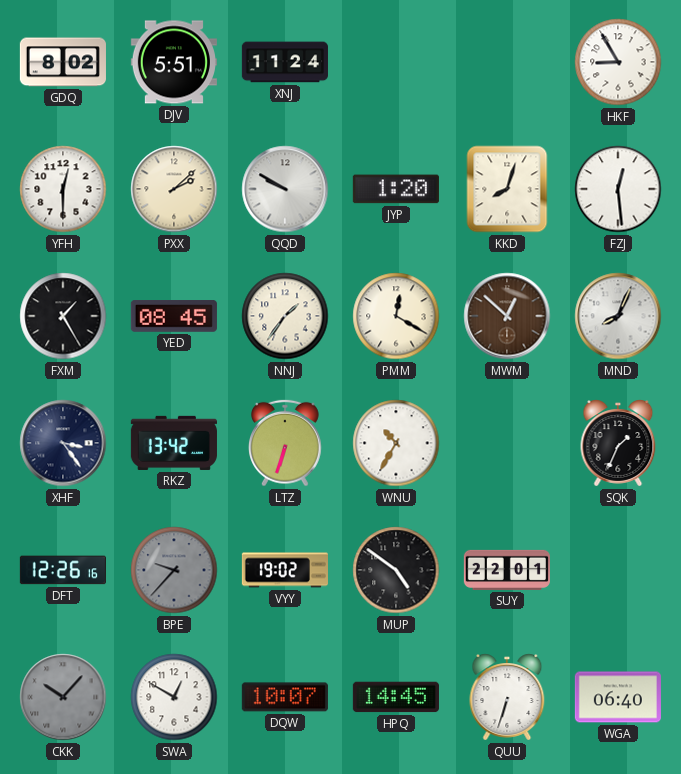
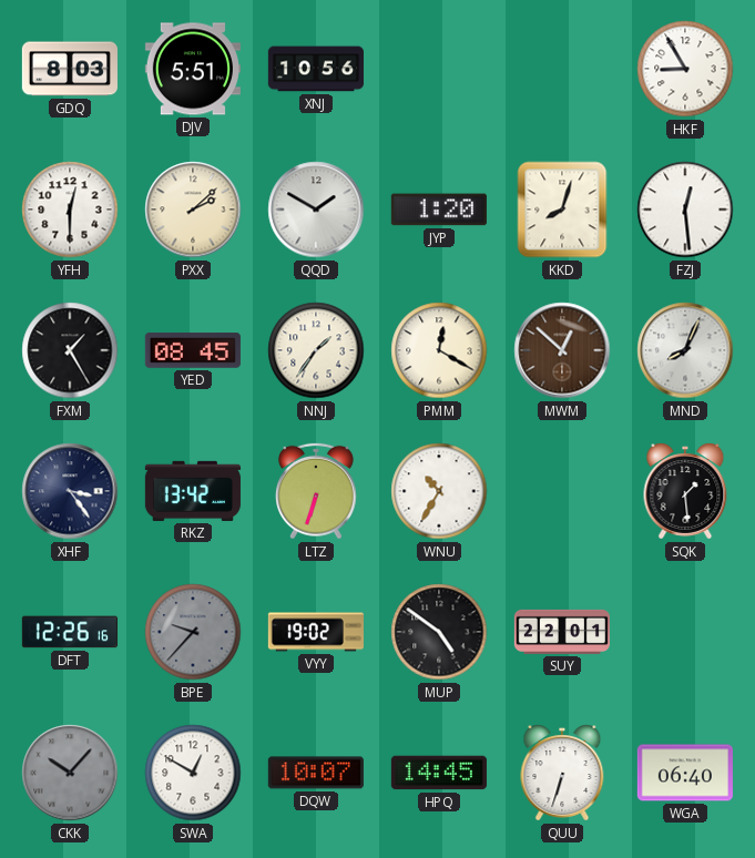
GDQ: 8:02 -> 8:03 (70, 69)
XNJ: 11:24 -> 10:56 (316, 69)
QQD: 9:50 -> 1:50 (316, 210)
SQK: 1:34 -> 1:29 (685, 491)
